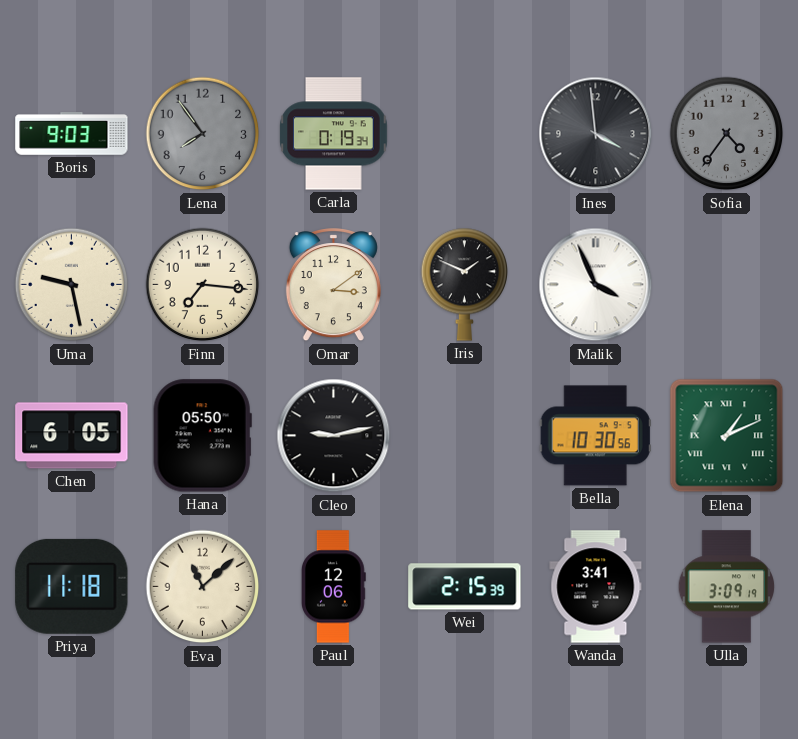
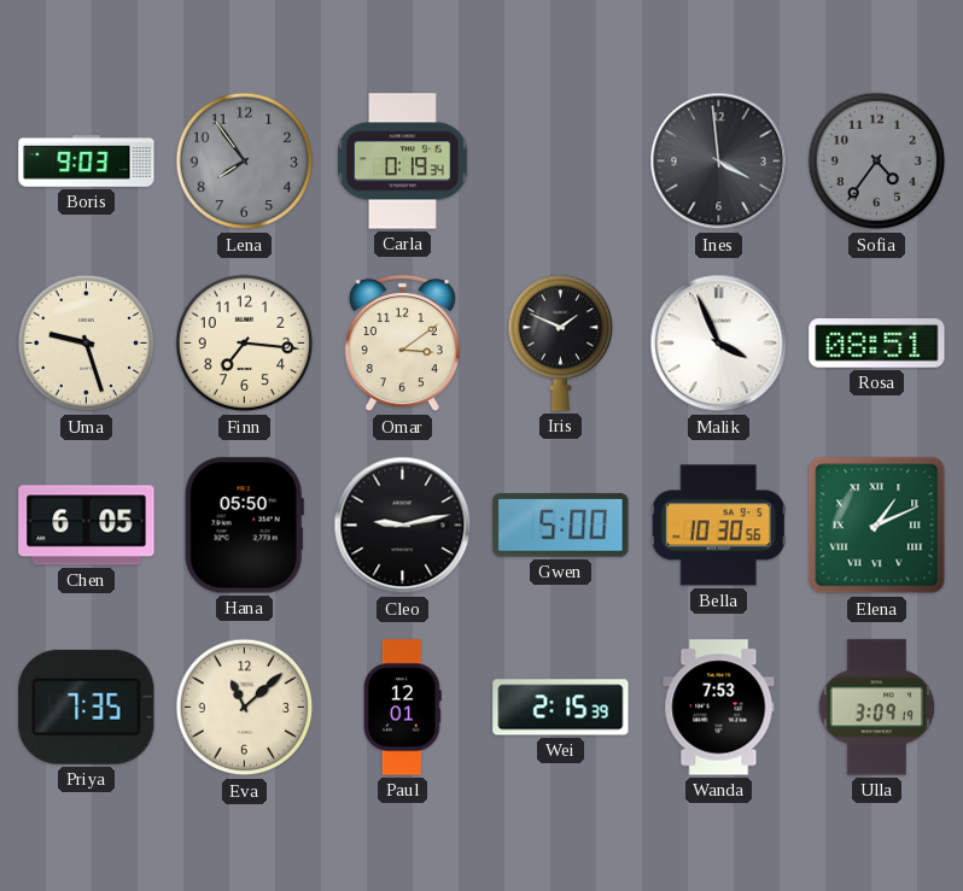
Uma: 9:28 -> 9:27 (87, 344)
Rosa: none -> 08:51 (877, 344)
Gwen: none -> 5:00 (561, 526)
Priya: 11:18 -> 7:35 (87, 707)
Paul: 12:06 -> 12:01 (402, 708)
Wanda: 3:41 -> 7:53 (719, 708)
